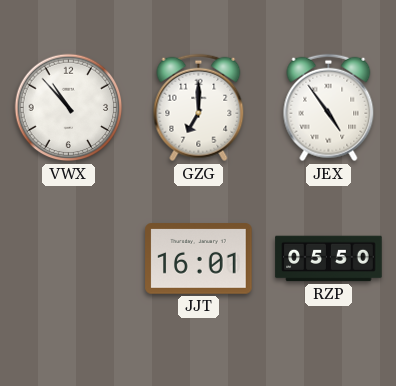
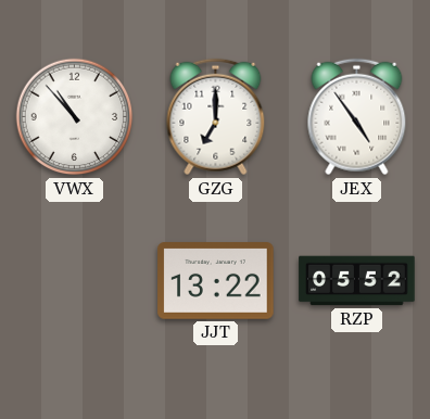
JJT: 16:01 -> 13:22 (216, 281)
RZP: 05:50 -> 05:52 (357, 281)
